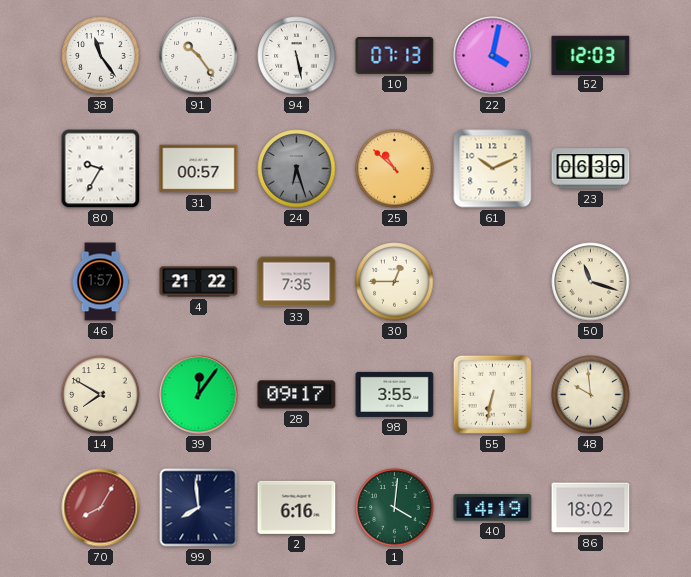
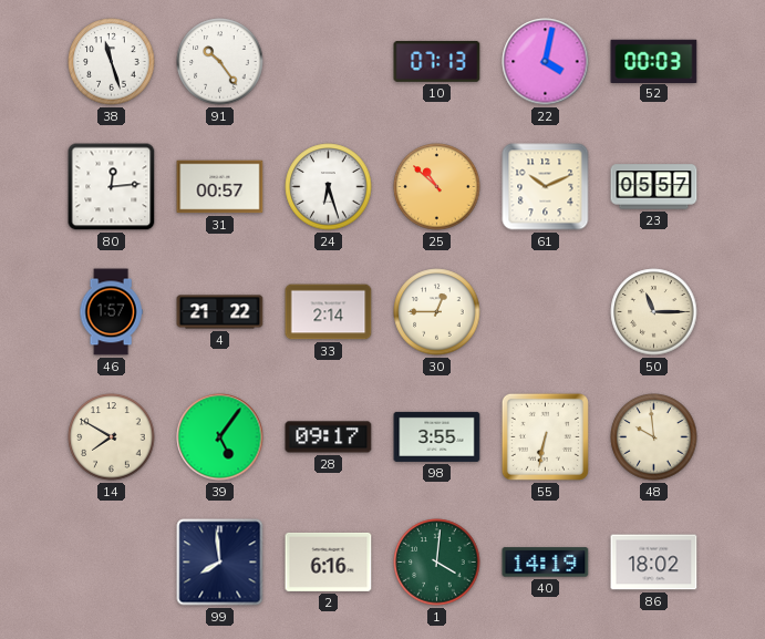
38: 11:24 -> 11:27 (112, 62)
94: 5:28 -> none (297, 56)
52: 12:03 -> 00:03 (654, 61)
80: 9:35 -> 12:14 (112, 187)
24 dial: grey -> white (329, 187)
23: 06:39 -> 05:57 (654, 187)
33: 7:35 -> 2:14 (329, 312)
50: 11:18 -> 11:15 (654, 312)
39: 12:06 -> 5:06 (220, 437)
70: 8:05 -> none (101, 508)
